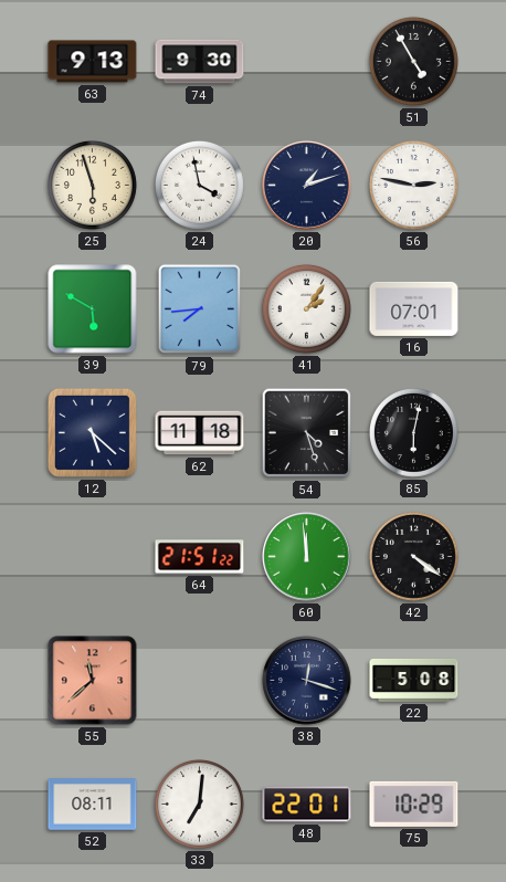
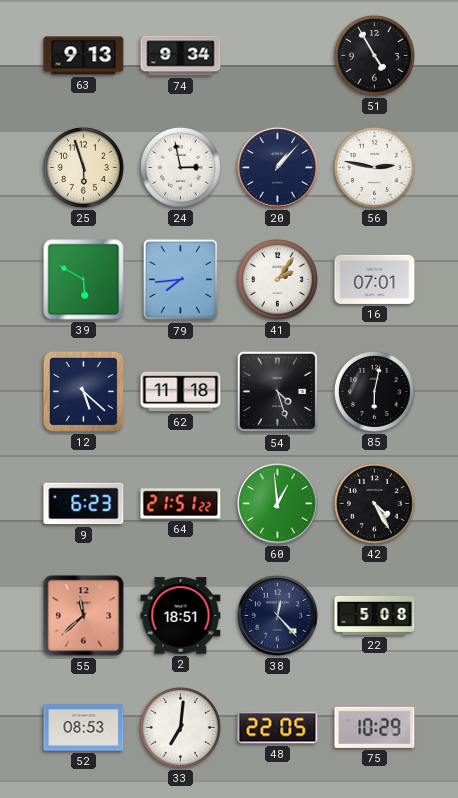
74: 9:30 -> 9:34 (181, 56)
24: 3:58 -> 2:58 (180, 167)
20: 1:12 -> 1:07 (278, 168)
9: none -> 6:23 (84, 504)
60: 11:59 -> 12:59 (278, 504)
42: 4:21 -> 4:25 (374, 503)
2: none -> 18:51 (181, 616)
38: 12:18 -> 12:23 (278, 616)
52: 08:11 -> 08:53 (84, 728)
48: 22:01 -> 22:05 (278, 728)
